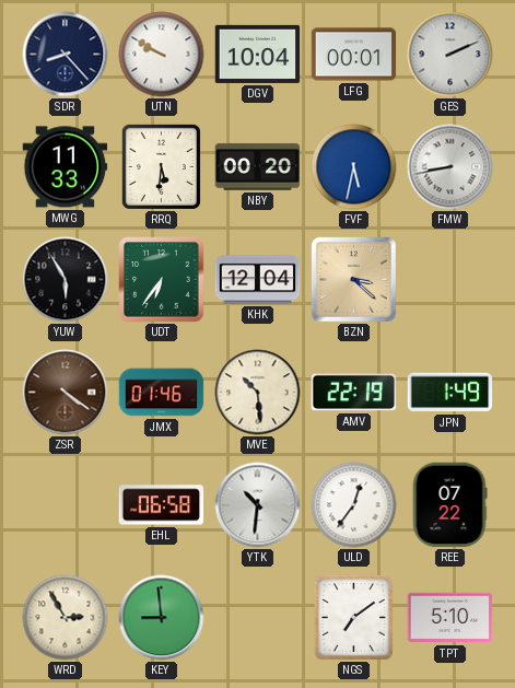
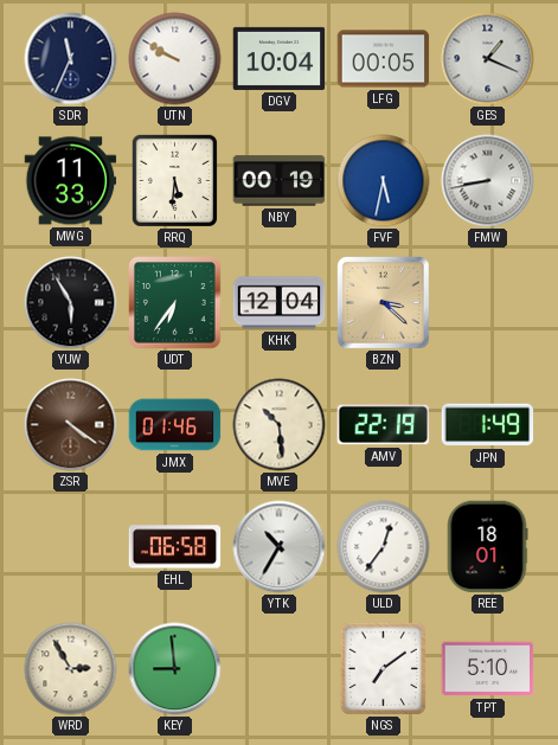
SDR: 8:23 -> 11:34 (71, 59)
LFG: 00:01 -> 00:05 (384, 59)
GES: 2:11 -> 1:19 (488, 59)
NBY: 00:20 -> 00:19 (280, 181)
YTK: 10:31 -> 10:35 (280, 547)
REE: 07:22 -> 18:01 (487, 547)
